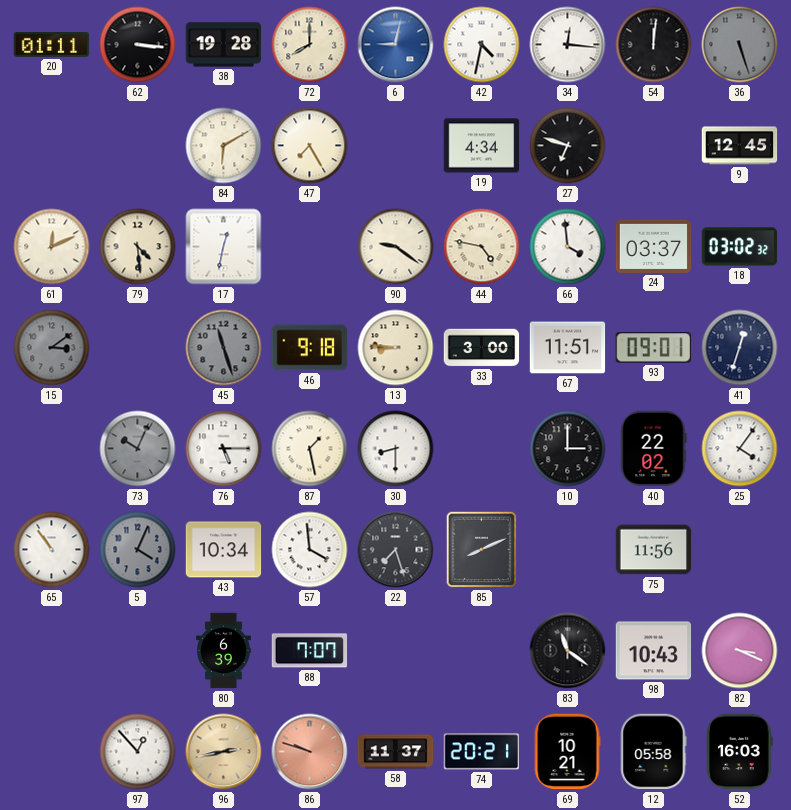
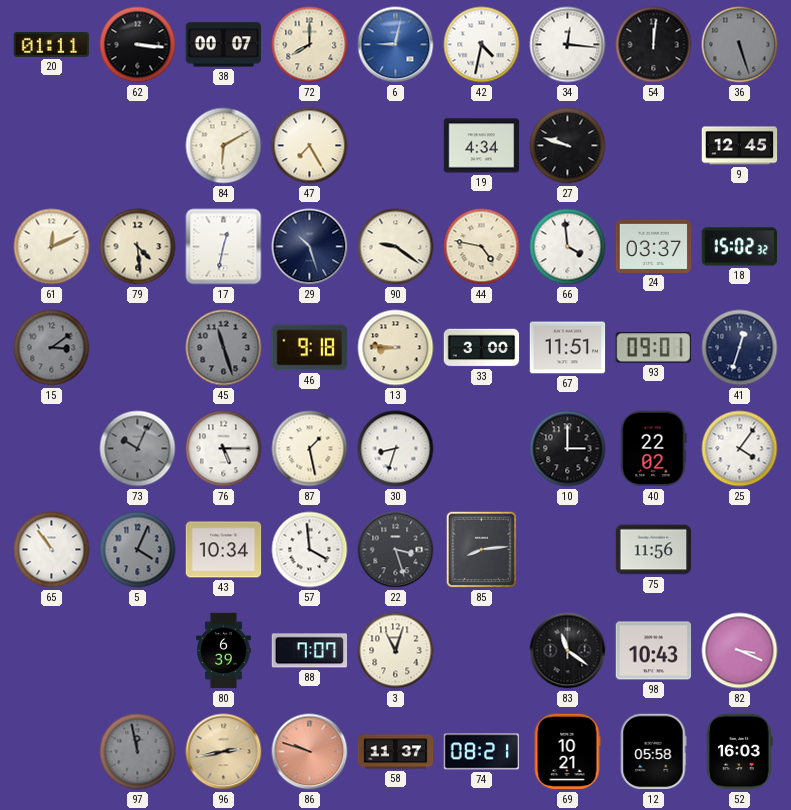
38: 19:28 -> 00:07 (224, 45)
27: 6:48 -> 9:48 (568, 146)
29: none -> 10:27 (310, 247)
18: 03:02 -> 15:02 (740, 247)
30: 8:30 -> 8:33 (396, 449)
22: 7:27 -> 3:27 (396, 550)
85: 8:11 -> 8:14 (482, 550)
3: none -> 11:03 (396, 651)
97: 12:53 -> 11:58 (138, 752)
97 dial: white -> grey (138, 752)
74: 20:21 -> 08:21 (482, 752)
